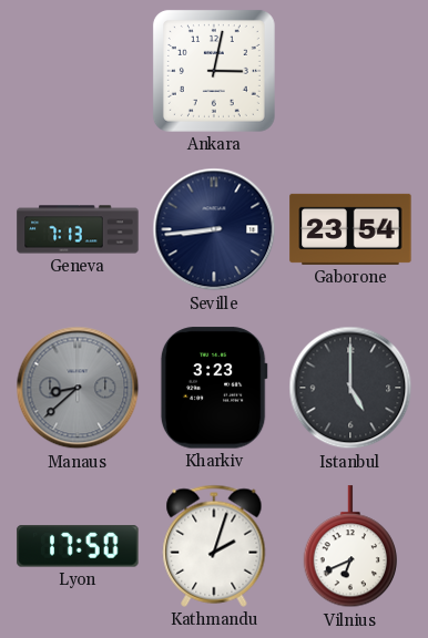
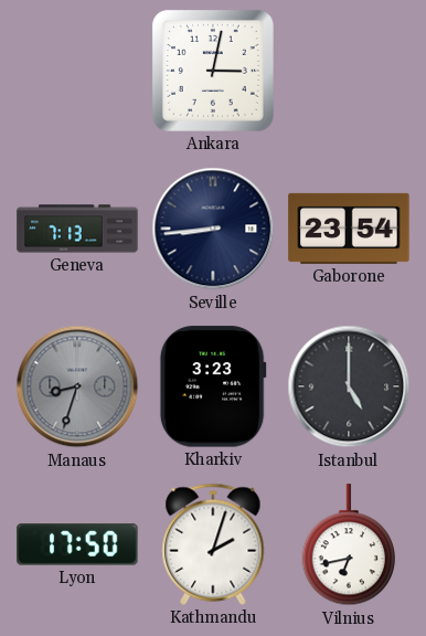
Manaus: 8:38 -> 8:33 (77, 386)
Vilnius: 6:41 -> 6:43 (348, 545)
